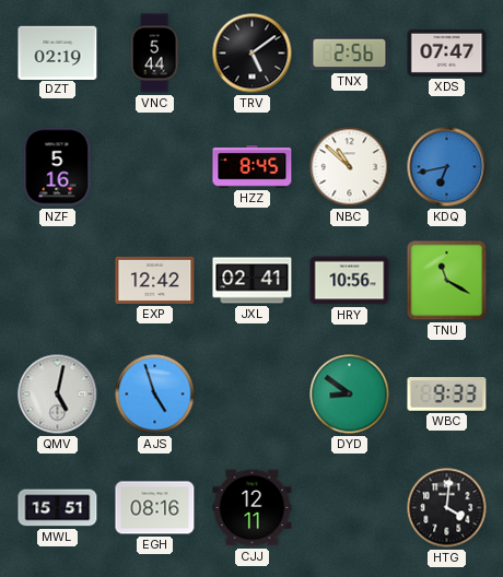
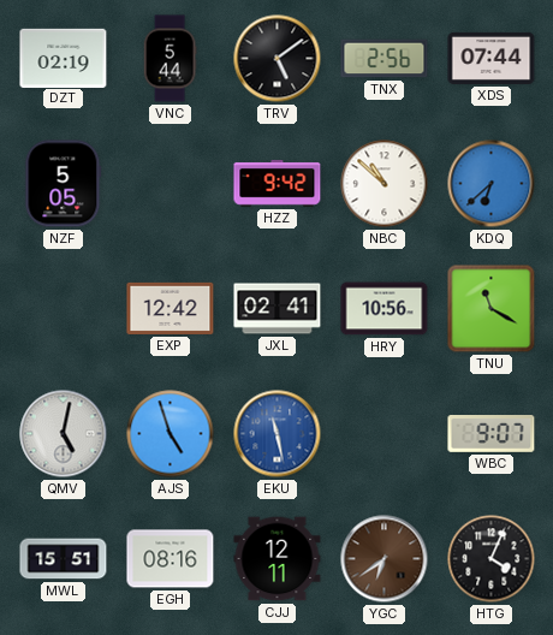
XDS: 07:47 -> 07:44 (492, 58)
NZF: 5:16 -> 5:05 (64, 184)
HZZ: 8:45 -> 9:42 (278, 184)
KDQ: 6:43 -> 6:38 (492, 184)
EKU: none -> 11:28 (278, 434)
DYD: 8:51 -> none (350, 395)
WBC: 9:33 -> 9:07 (492, 434)
YGC: none -> 6:39 (385, 559)
HTG: 4:01 -> 4:04 (492, 559)
